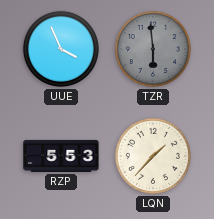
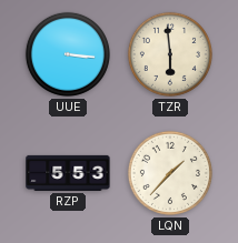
UUE: 3:56 -> 3:16 (68, 54)
TZR dial: grey -> cream (170, 54)
